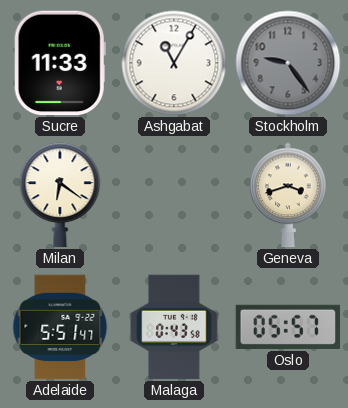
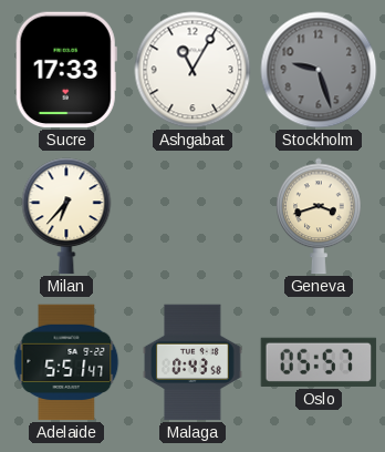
Sucre: 11:33 -> 17:33 (66, 70)
Stockholm: 9:24 -> 9:27 (319, 70)
Milan: 6:21 -> 6:37 (66, 216)
